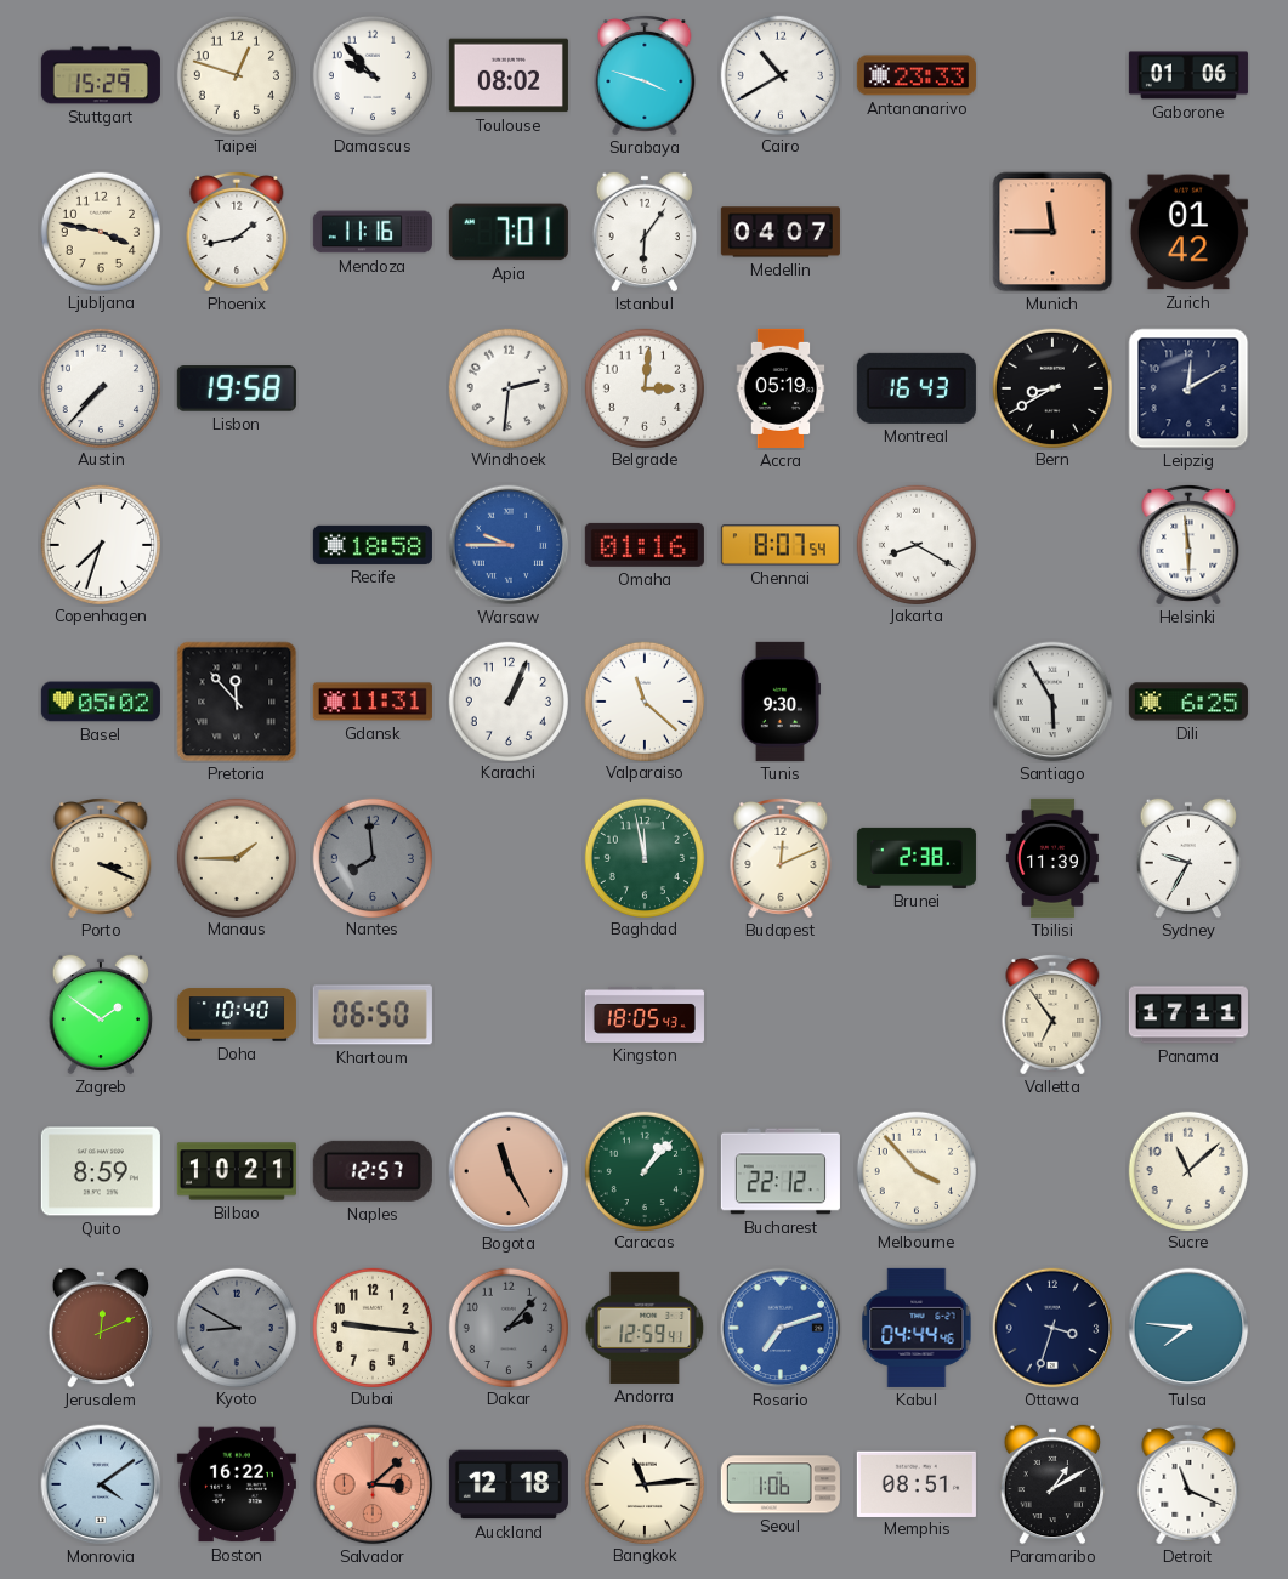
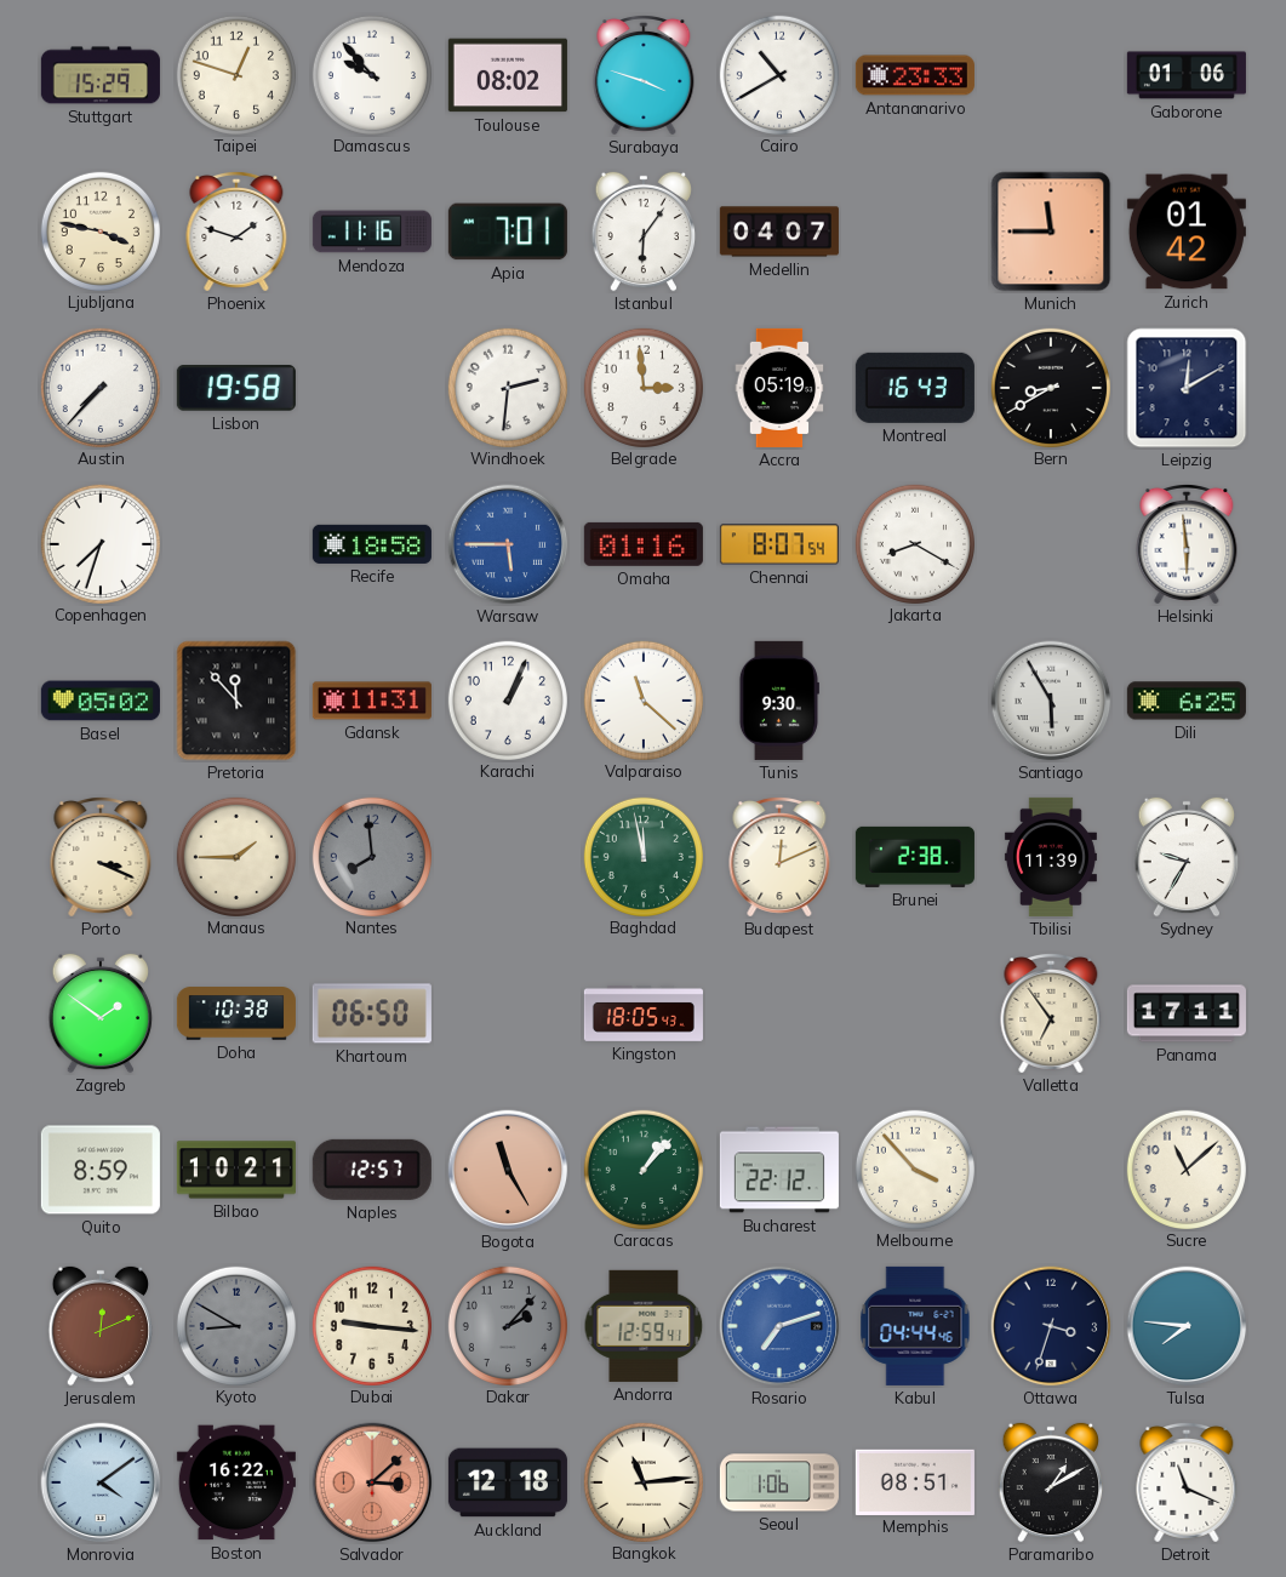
Phoenix: 1:43 -> 1:48 (236, 232)
Belgrade: 3:01 -> 2:59 (642, 387)
Warsaw: 9:45 -> 5:45 (508, 544)
Doha: 10:40 -> 10:38 (236, 1013)
